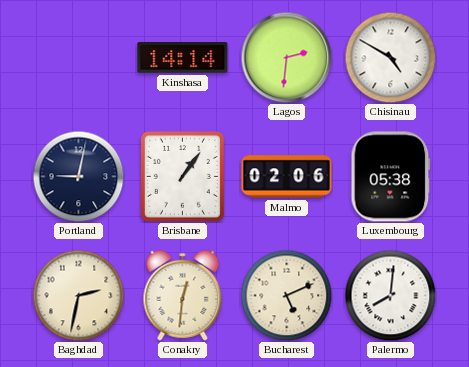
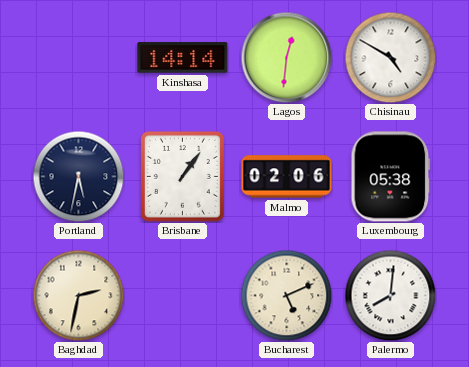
Lagos: 2:31 -> 12:31 (286, 57)
Portland: 9:02 -> 5:32 (78, 176)
Conakry: 12:31 -> none (183, 295)
